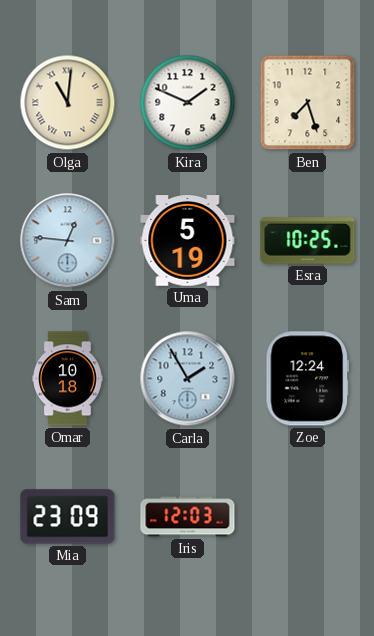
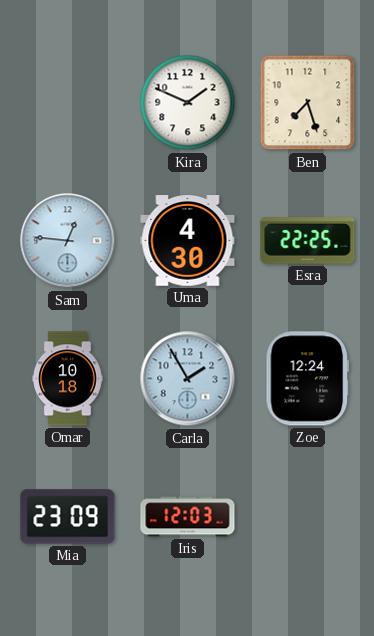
Olga: 11:01 -> none (68, 103)
Uma: 5:19 -> 4:30 (188, 241)
Esra: 10:25 -> 22:25 (308, 241)
